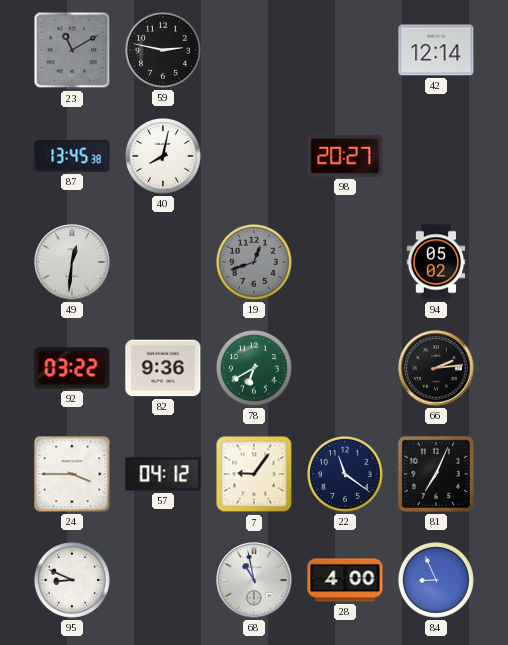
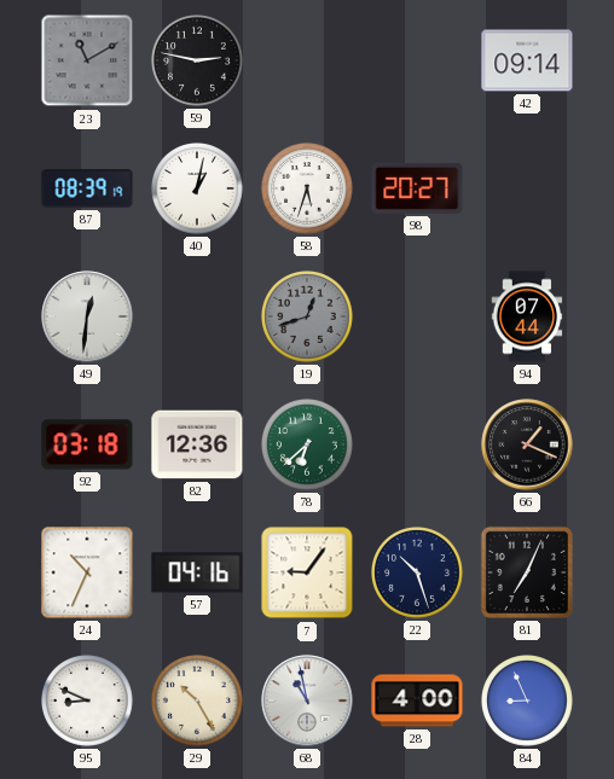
42: 12:14 -> 09:14 (527, 60)
87: 13:45 -> 08:39 (87, 188)
40: 8:02 -> 1:02 (198, 190)
58: none -> 5:33 (308, 190)
94: 05:02 -> 07:44 (527, 316)
92: 03:22 -> 03:18 (87, 444)
82: 9:36 -> 12:36 (197, 444)
78: 6:40 -> 6:38 (308, 446)
66: 2:14 -> 1:19 (527, 444)
24: 3:45 -> 10:34 (87, 572)
57: 04:12 -> 04:16 (197, 572)
22: 11:21 -> 10:27 (418, 574)
29: none -> 10:25 (198, 702)
